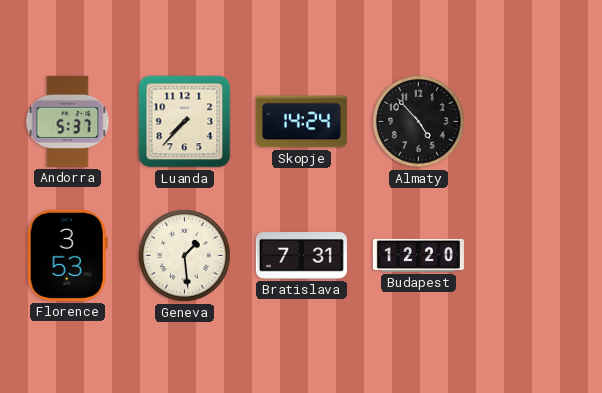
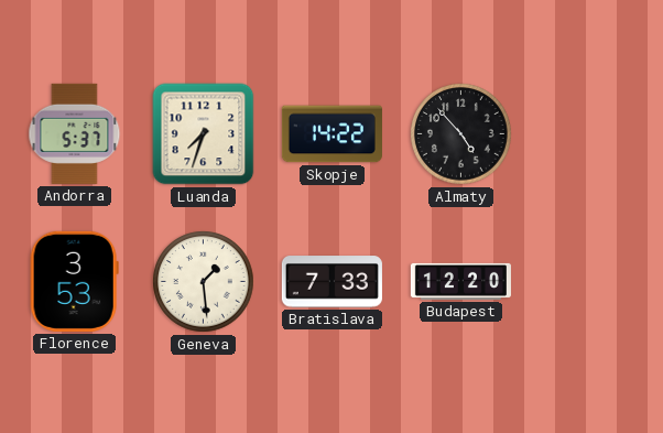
Luanda: 7:37 -> 7:33 (204, 134)
Skopje: 14:24 -> 14:22 (331, 134)
Bratislava: 7:31 -> 7:33 (331, 282)
